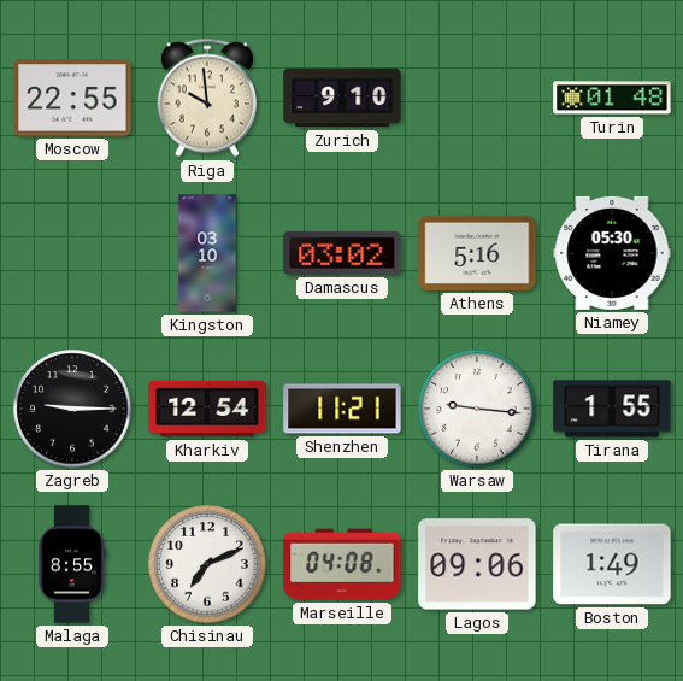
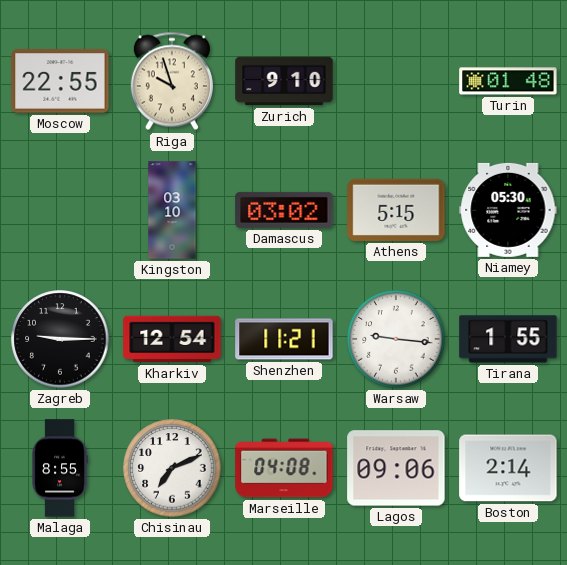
Riga: 9:59 -> 9:57 (172, 81)
Athens: 5:16 -> 5:15 (396, 210)
Boston: 1:49 -> 2:14 (508, 468)
